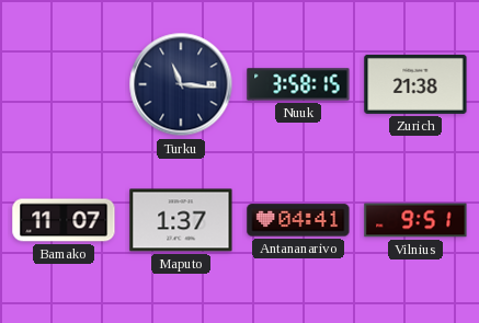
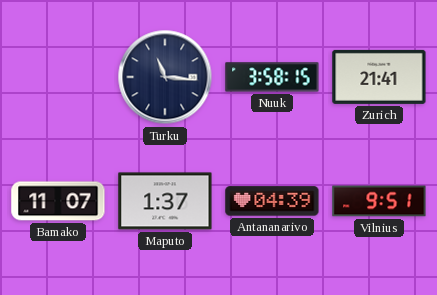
Zurich: 21:38 -> 21:41 (379, 77)
Antananarivo: 04:41 -> 04:39 (272, 201)
